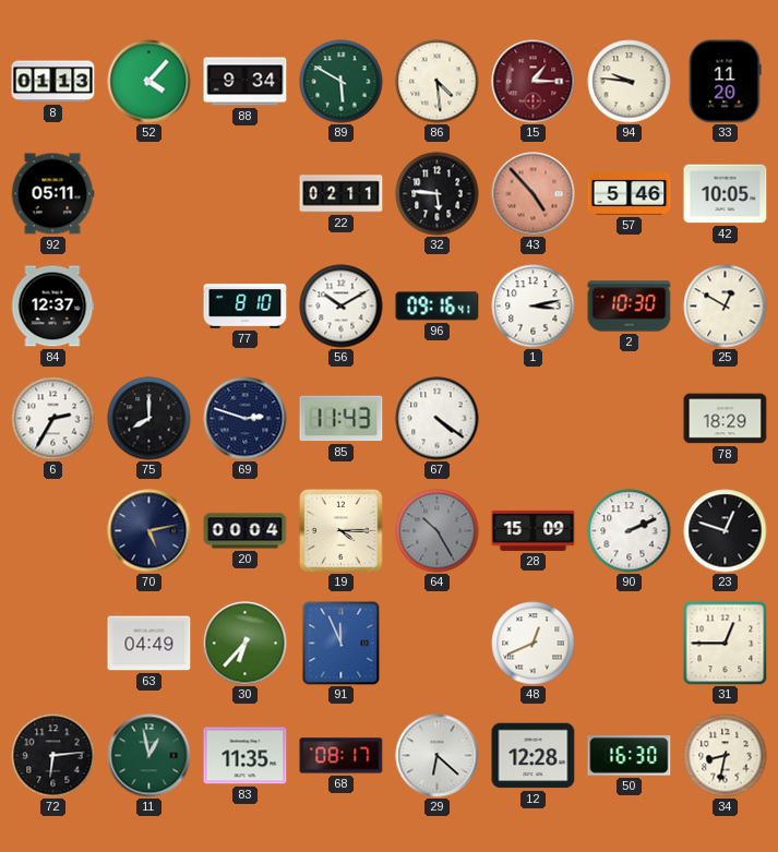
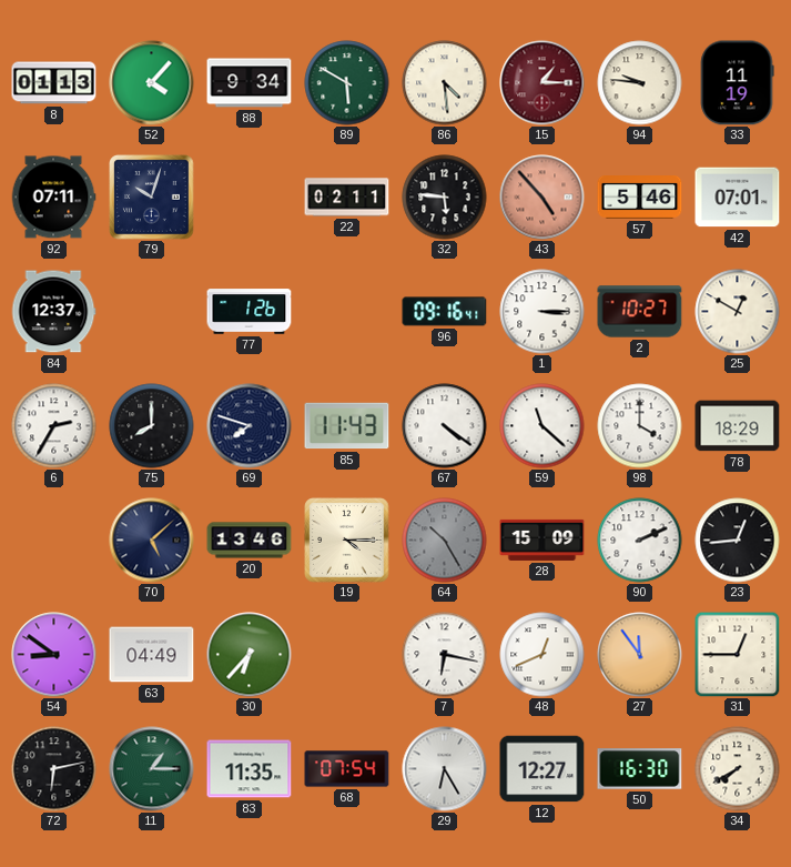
33: 11:20 -> 11:19 (737, 83)
92: 05:11 -> 07:11 (53, 198)
79: none -> 10:03 (152, 198)
42: 10:05 -> 07:01 (738, 198)
77: 8:10 -> 1:26 (250, 312)
56: 10:10 -> none (342, 307)
1: 3:13 -> 3:15 (542, 312)
2: 10:30 -> 10:27 (640, 312)
69: 2:48 -> 7:48 (250, 426)
59: none -> 11:22 (542, 426)
98: none -> 4:00 (640, 426)
70: 5:13 -> 5:08 (152, 541)
20: 00:04 -> 13:46 (250, 541)
23: 12:48 -> 12:44 (738, 541)
54: none -> 8:51 (54, 655)
91: 11:56 -> none (342, 644)
7: none -> 6:17 (445, 655)
27: none -> 11:54 (640, 655)
72: 6:14 -> 6:13 (54, 769)
11: 12:58 -> 1:15 (152, 769)
68: 08:17 -> 07:54 (347, 769)
29: 6:22 -> 6:25 (445, 769)
12: 12:28 -> 12:27 (542, 769)
34: 8:32 -> 7:40 (738, 769)
